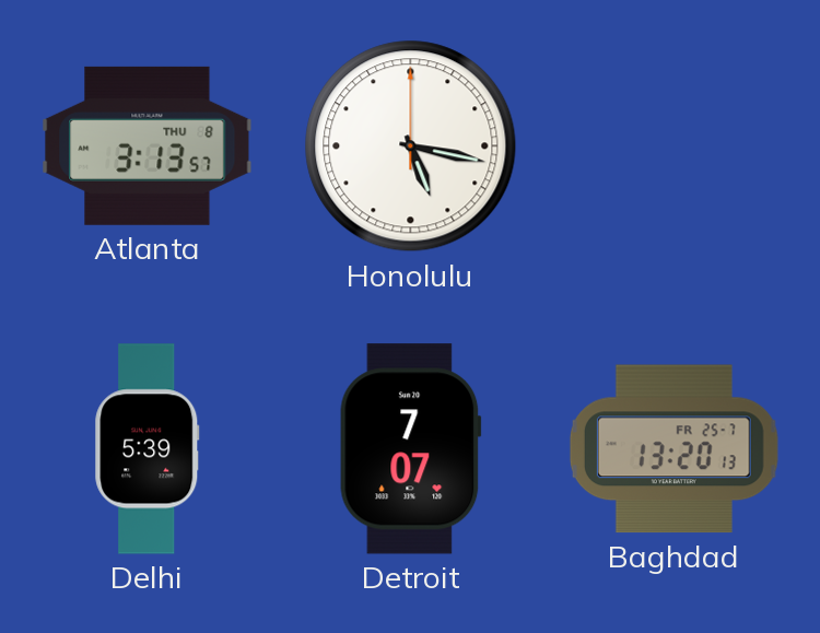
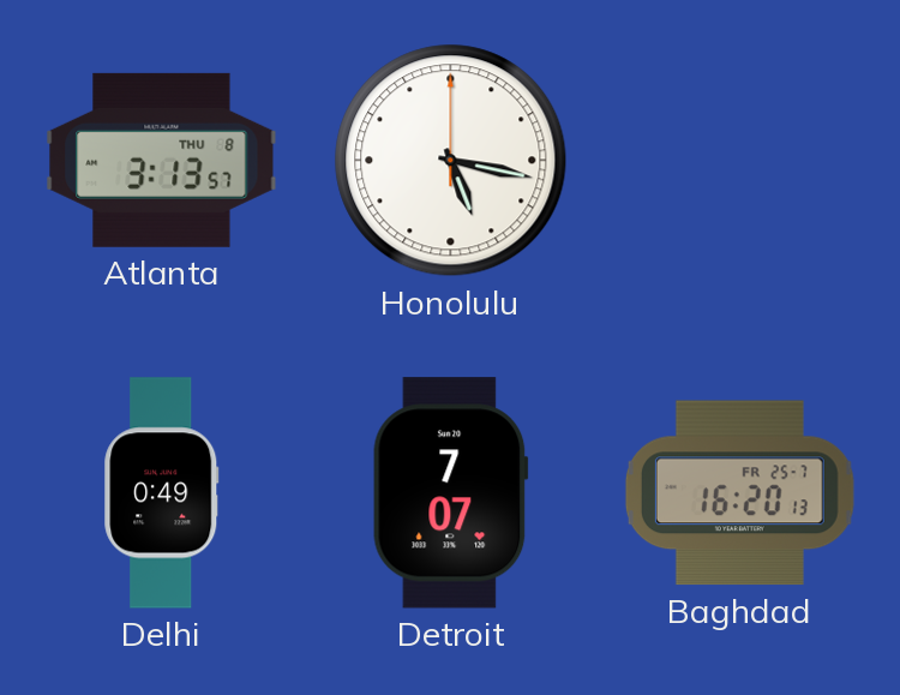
Delhi: 5:39 -> 0:49 (162, 493)
Baghdad: 13:20 -> 16:20 (739, 493)
